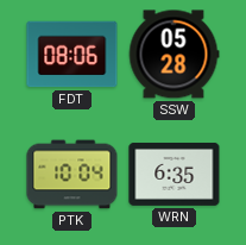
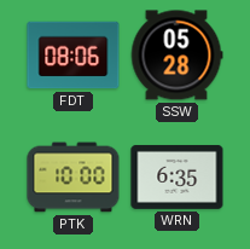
PTK: 10:04 -> 10:00 (74, 178)
